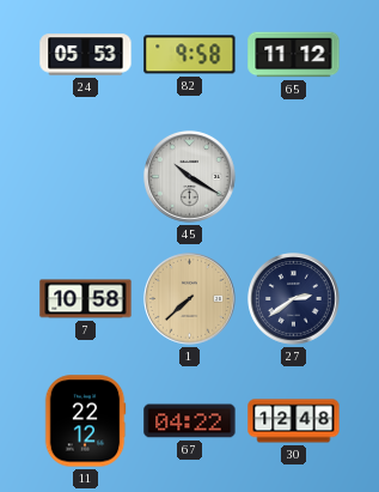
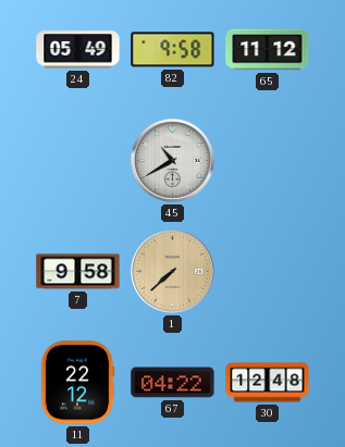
24: 05:53 -> 05:49 (78, 50)
45: 10:20 -> 10:40 (173, 161)
7: 10:58 -> 9:58 (78, 272)
27: 2:39 -> none (294, 299)
